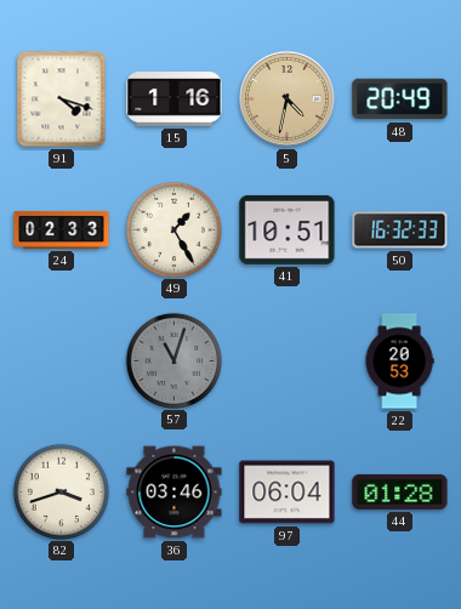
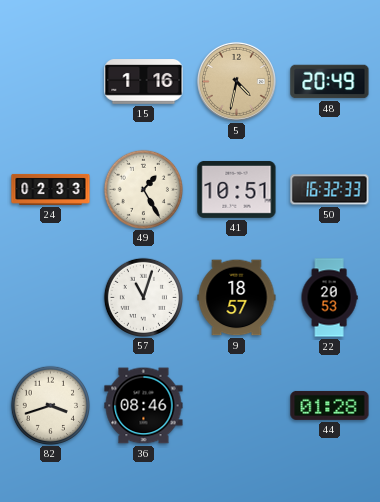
91: 4:18 -> none (62, 99)
57 dial: grey -> white (143, 297)
9: none -> 18:57 (237, 298)
36: 03:46 -> 08:46 (144, 406)
97: 06:04 -> none (288, 493)
